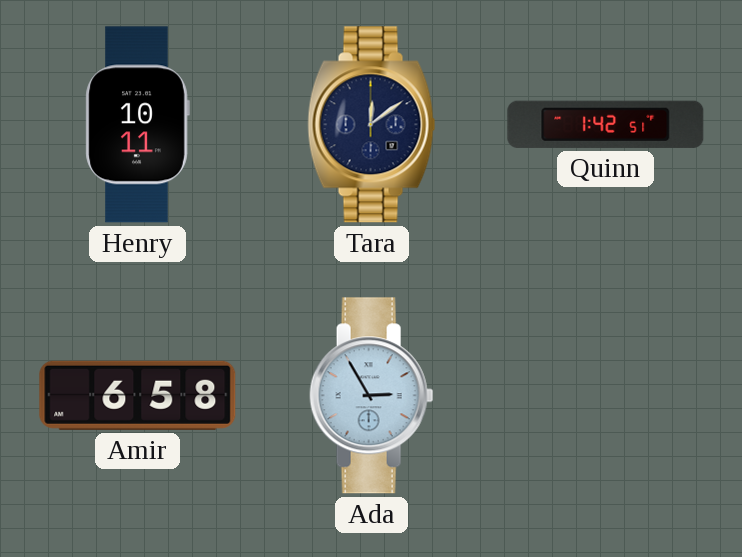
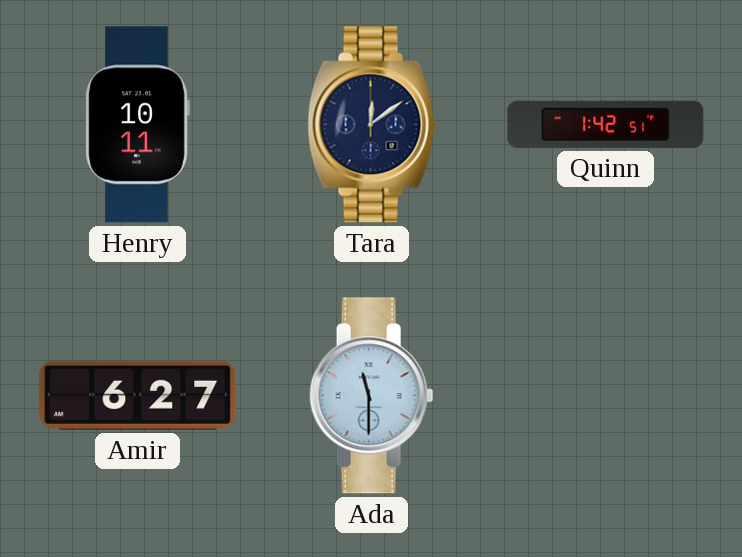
Amir: 6:58 -> 6:27 (138, 395)
Ada: 2:55 -> 11:30 (372, 396)
